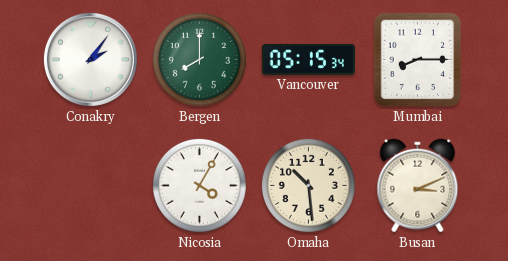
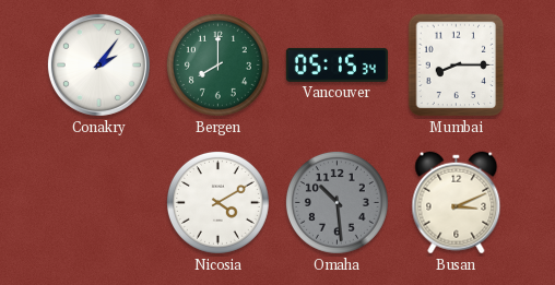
Nicosia: 4:05 -> 4:10 (217, 202)
Omaha dial: cream -> grey (336, 202)
